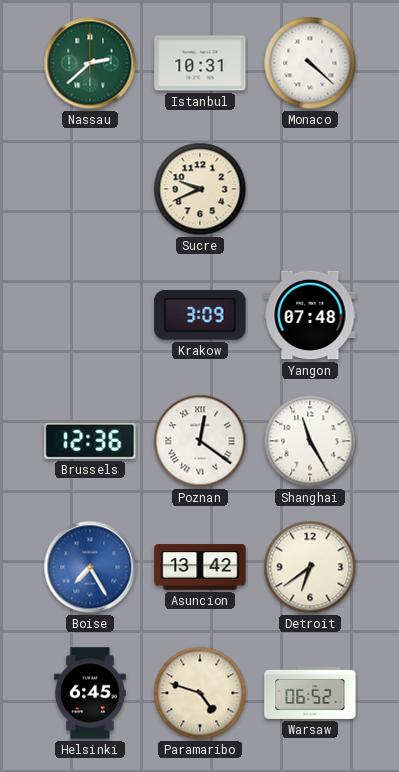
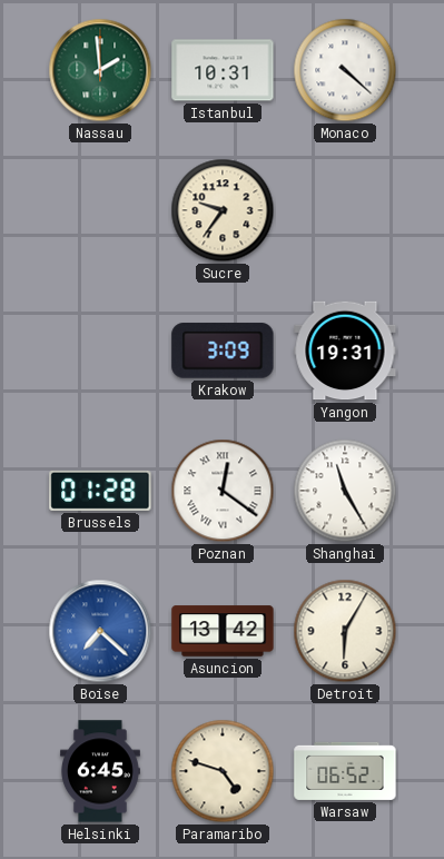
Nassau: 2:38 -> 1:59 (100, 70)
Sucre: 9:41 -> 9:36 (223, 210)
Yangon: 07:48 -> 19:31 (345, 350)
Brussels: 12:36 -> 01:28 (100, 491)
Boise: 7:25 -> 7:22 (100, 631)
Detroit: 6:39 -> 6:05 (345, 631)
